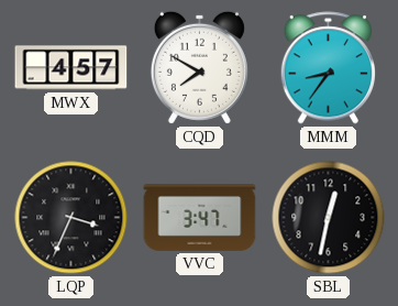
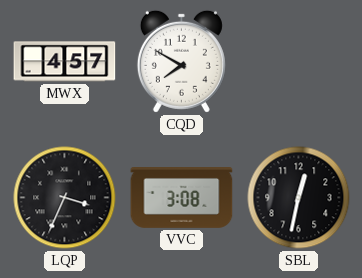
MMM: 8:36 -> none (328, 68)
VVC: 3:47 -> 3:08 (182, 198)
